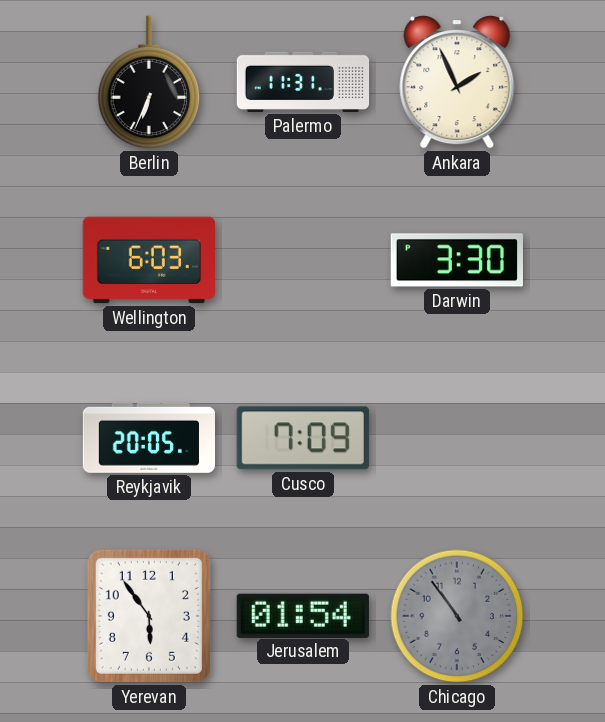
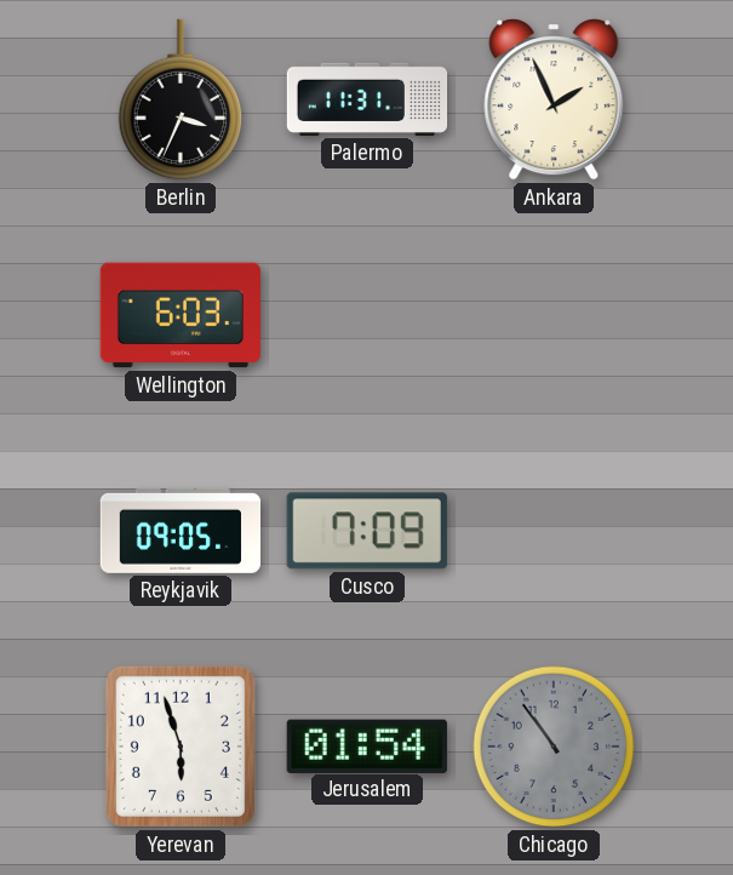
Berlin: 6:34 -> 3:34 (181, 99)
Darwin: 3:30 -> none (456, 260)
Reykjavik: 20:05 -> 09:05 (179, 531)
Yerevan: 5:54 -> 5:57 (181, 747)
